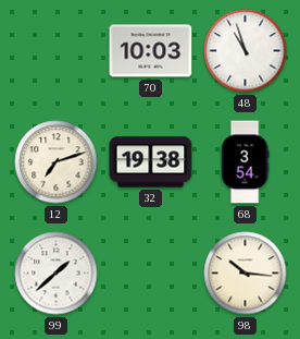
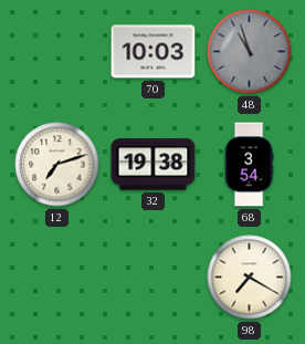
48 dial: white -> grey (250, 52)
99: 1:38 -> none (57, 274)
98: 10:16 -> 7:20 (250, 278)
